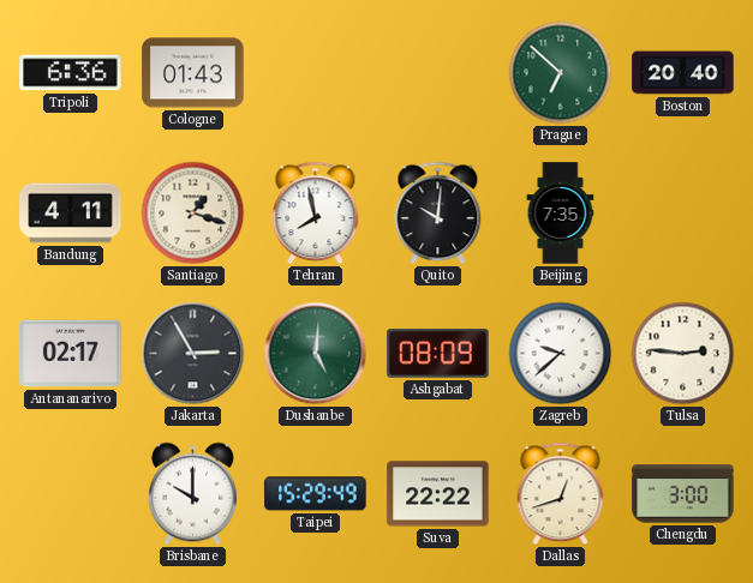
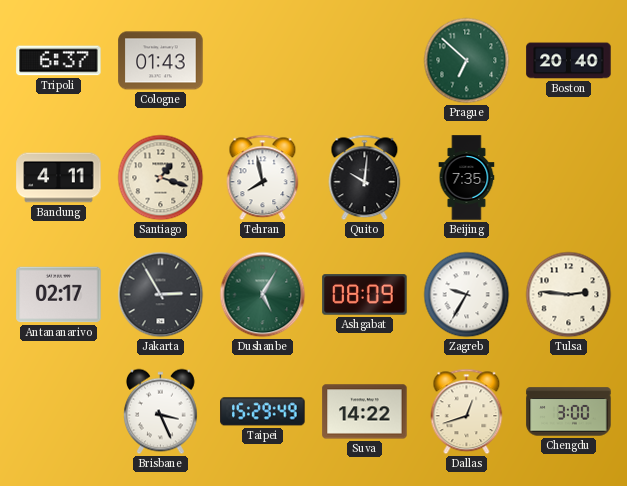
Tripoli: 6:36 -> 6:37 (59, 61)
Dushanbe: 5:01 -> 5:05 (263, 295)
Zagreb: 9:38 -> 9:35 (467, 295)
Brisbane: 10:00 -> 3:26 (161, 412)
Suva: 22:22 -> 14:22 (365, 412)
